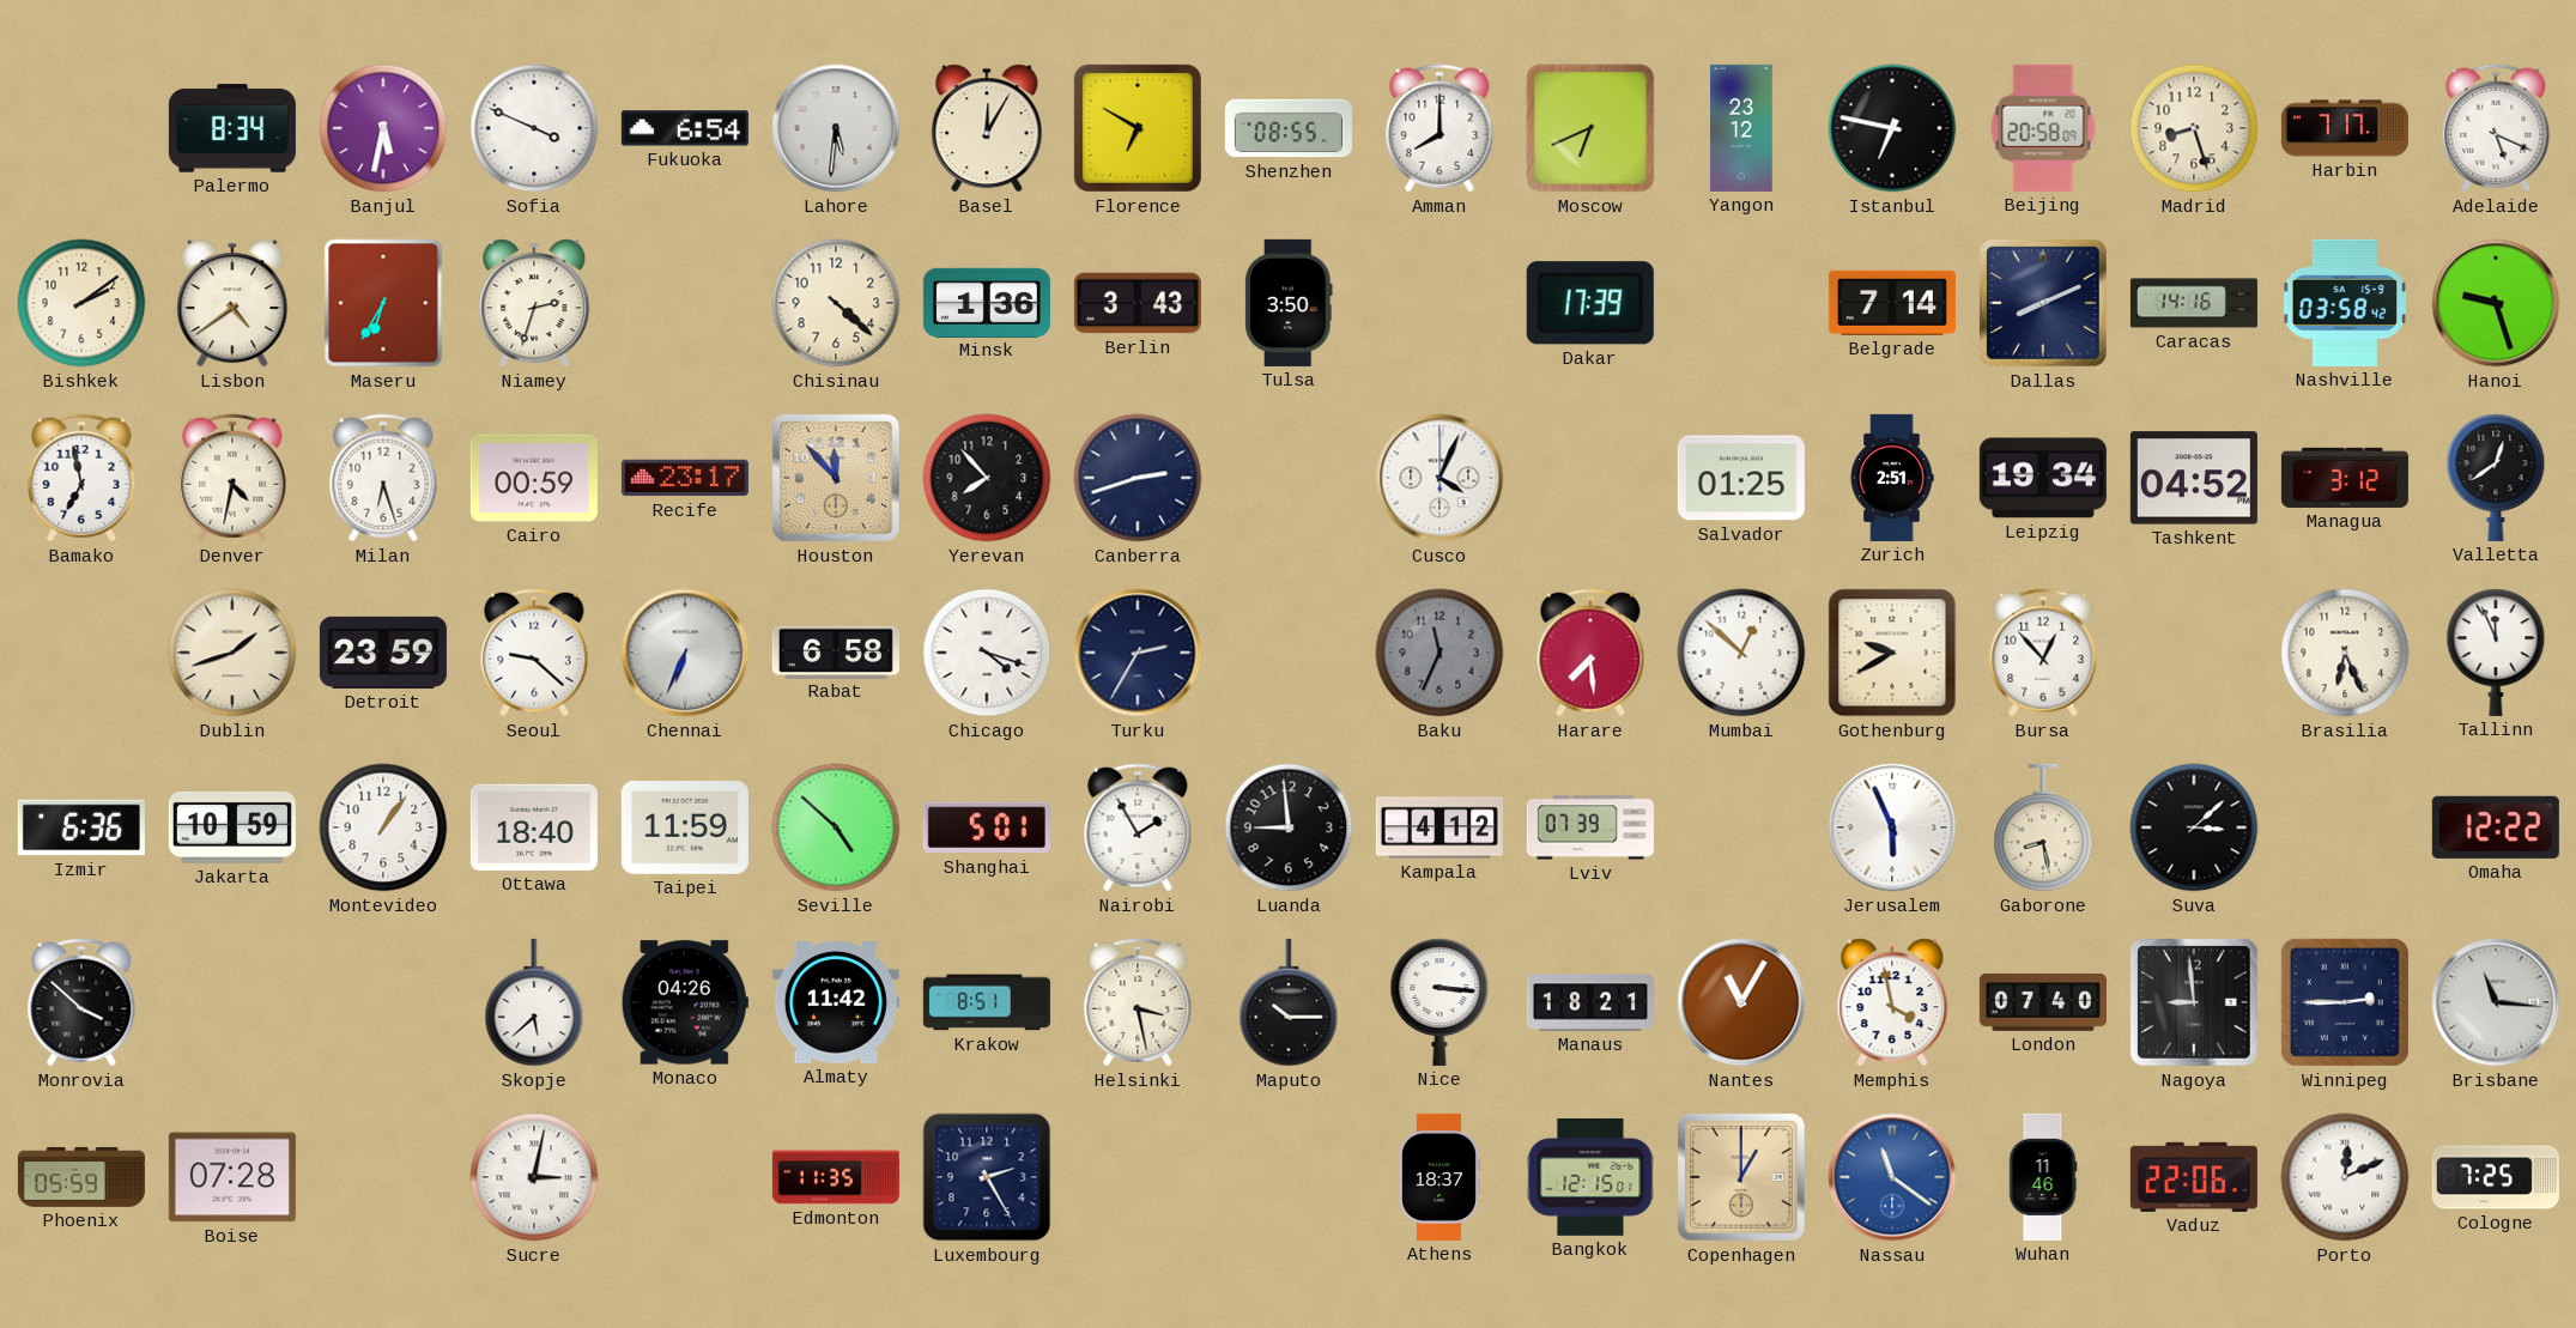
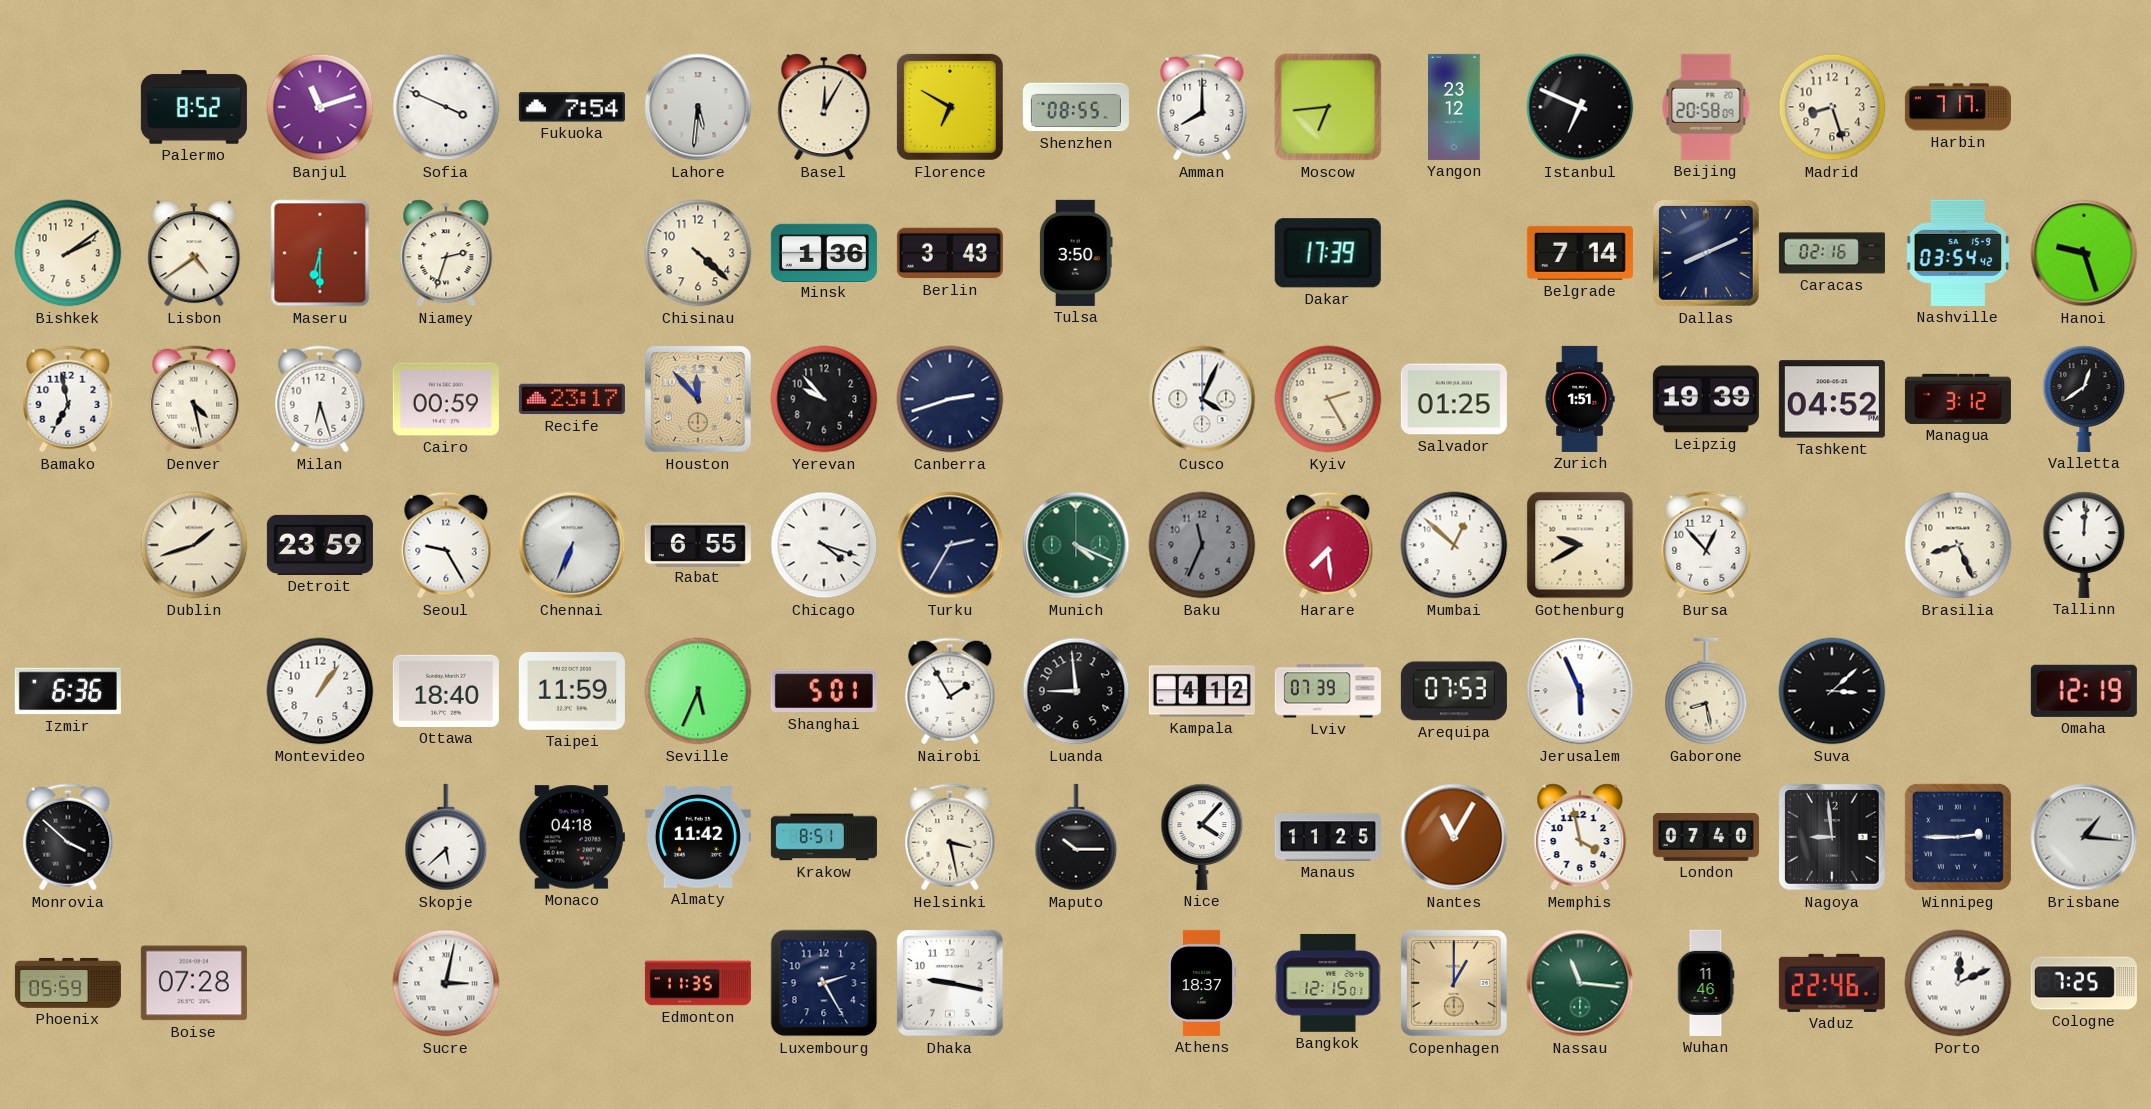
Palermo: 8:34 -> 8:52 (194, 107)
Banjul: 5:32 -> 11:12 (320, 107)
Fukuoka: 6:54 -> 7:54 (572, 107)
Moscow: 6:41 -> 6:44 (1328, 107)
Istanbul: 6:47 -> 6:49 (1580, 107)
Adelaide: 5:19 -> none (2496, 128)
Maseru: 6:35 -> 6:30 (320, 253)
Caracas: 14:16 -> 02:16 (1832, 253)
Nashville: 03:58 -> 03:54 (1958, 253)
Denver: 4:32 -> 4:28 (194, 399)
Yerevan: 7:53 -> 9:53 (824, 399)
Kyiv: none -> 2:25 (1328, 399)
Zurich: 2:51 -> 1:51 (1580, 399)
Leipzig: 19:34 -> 19:39 (1706, 399)
Seoul: 9:22 -> 9:25 (446, 545)
Rabat: 6:58 -> 6:55 (698, 544)
Munich: none -> 4:19 (1076, 545)
Brasilia: 6:26 -> 8:26 (1958, 545)
Tallinn: 11:56 -> 12:01 (2084, 545)
Jakarta: 10:59 -> none (232, 827)
Seville: 4:52 -> 5:34 (698, 691)
Arequipa: none -> 07:53 (1454, 691)
Omaha: 12:22 -> 12:19 (2084, 691)
Monaco: 04:26 -> 04:18 (572, 837)
Nice: 3:16 -> 4:07 (1202, 837)
Manaus: 18:21 -> 11:25 (1328, 837)
Brisbane: 11:16 -> 1:16 (2084, 837)
Dhaka: none -> 9:17 (951, 984)
Nassau: 11:21 -> 11:16 (1580, 983)
Nassau dial: blue -> green (1580, 983)
Vaduz: 22:06 -> 22:46 (1832, 983)
